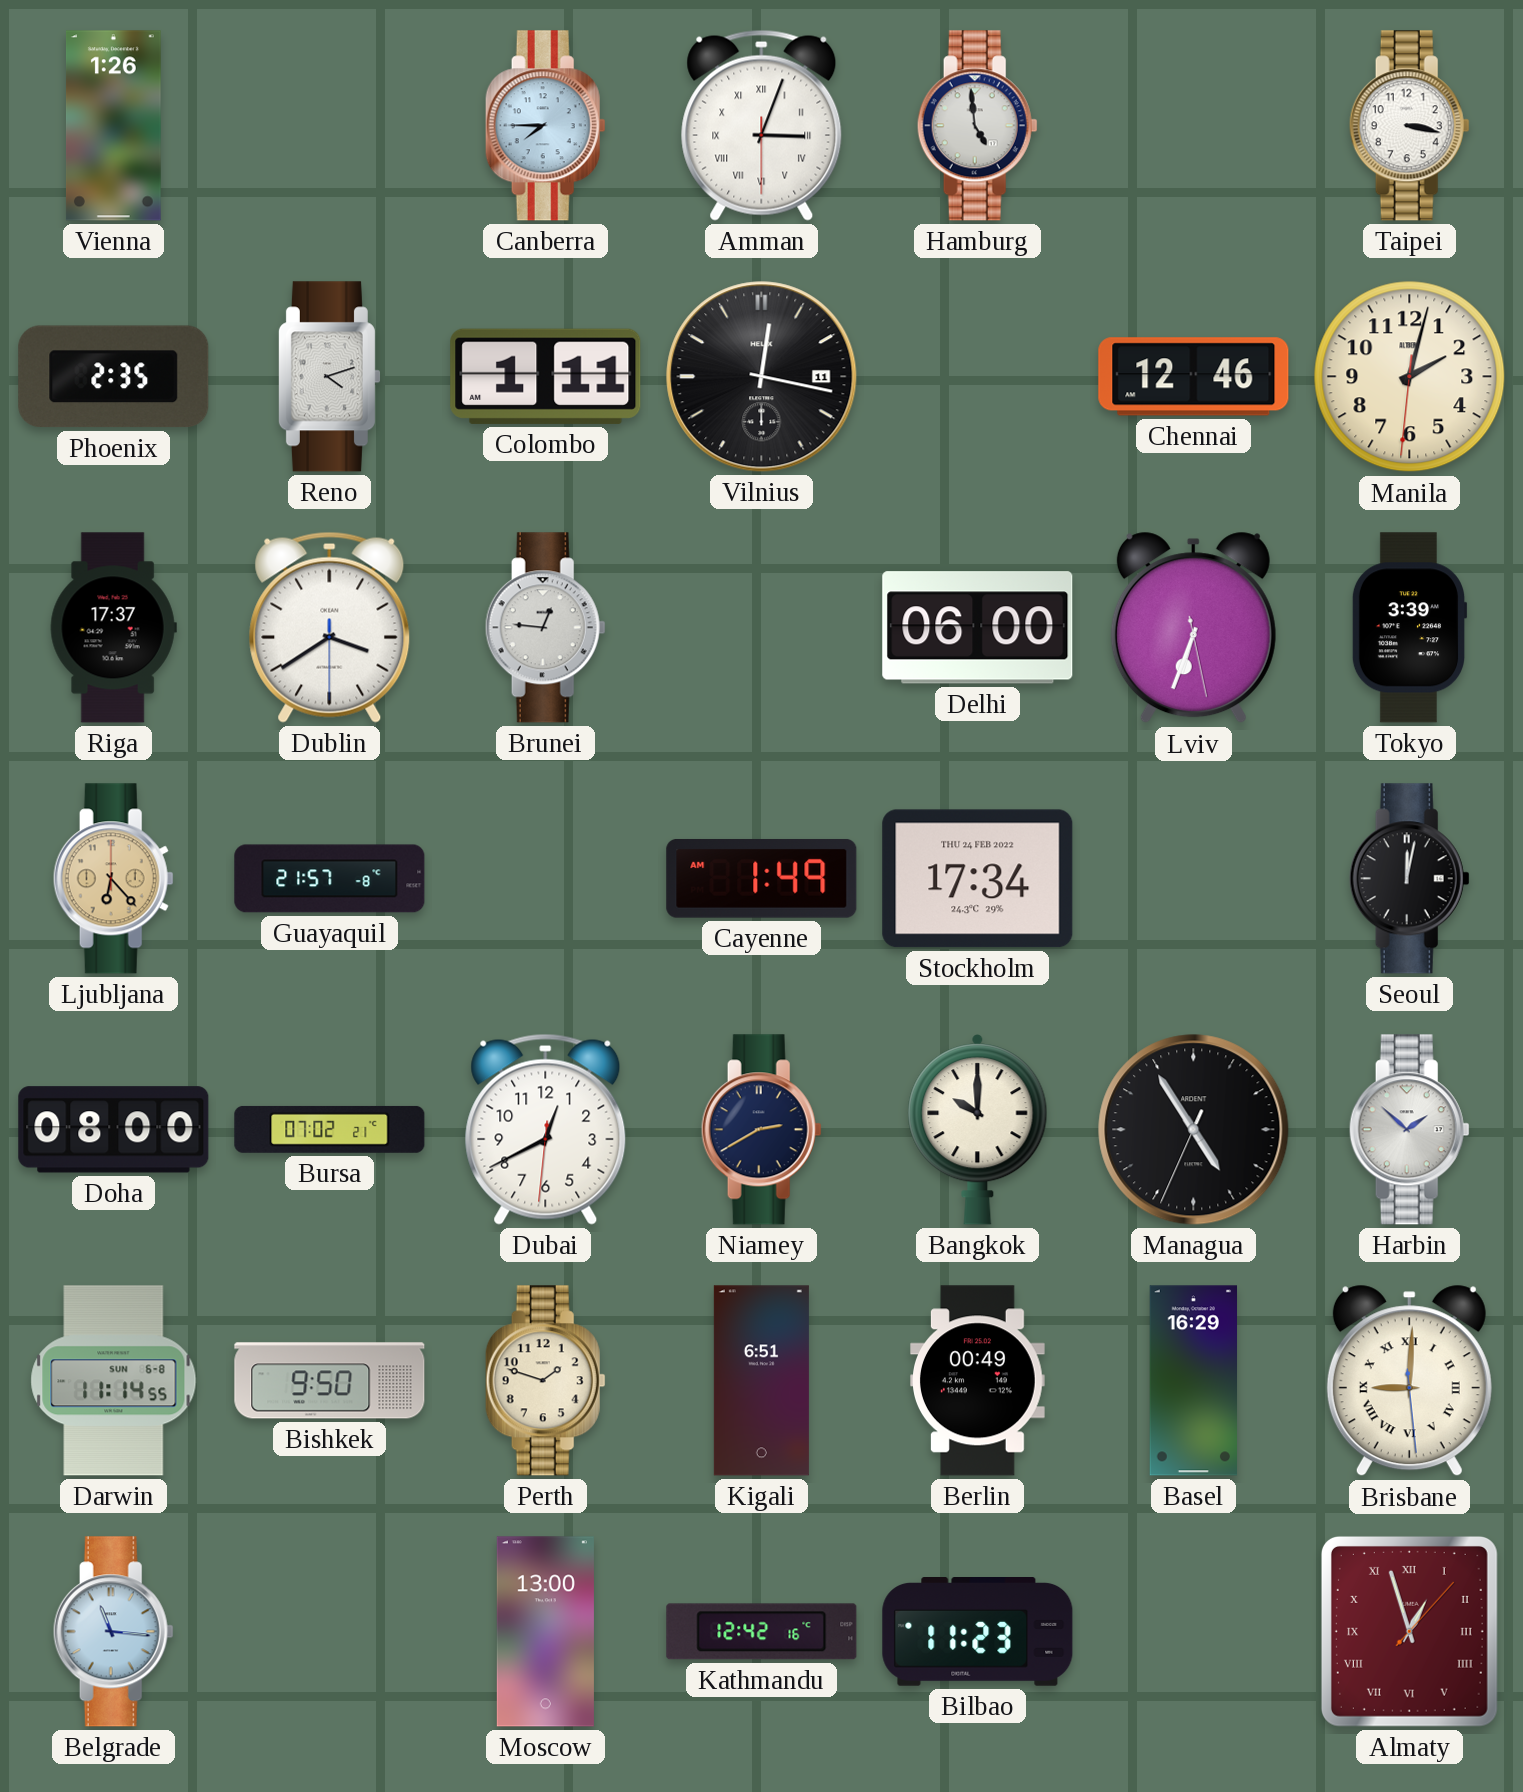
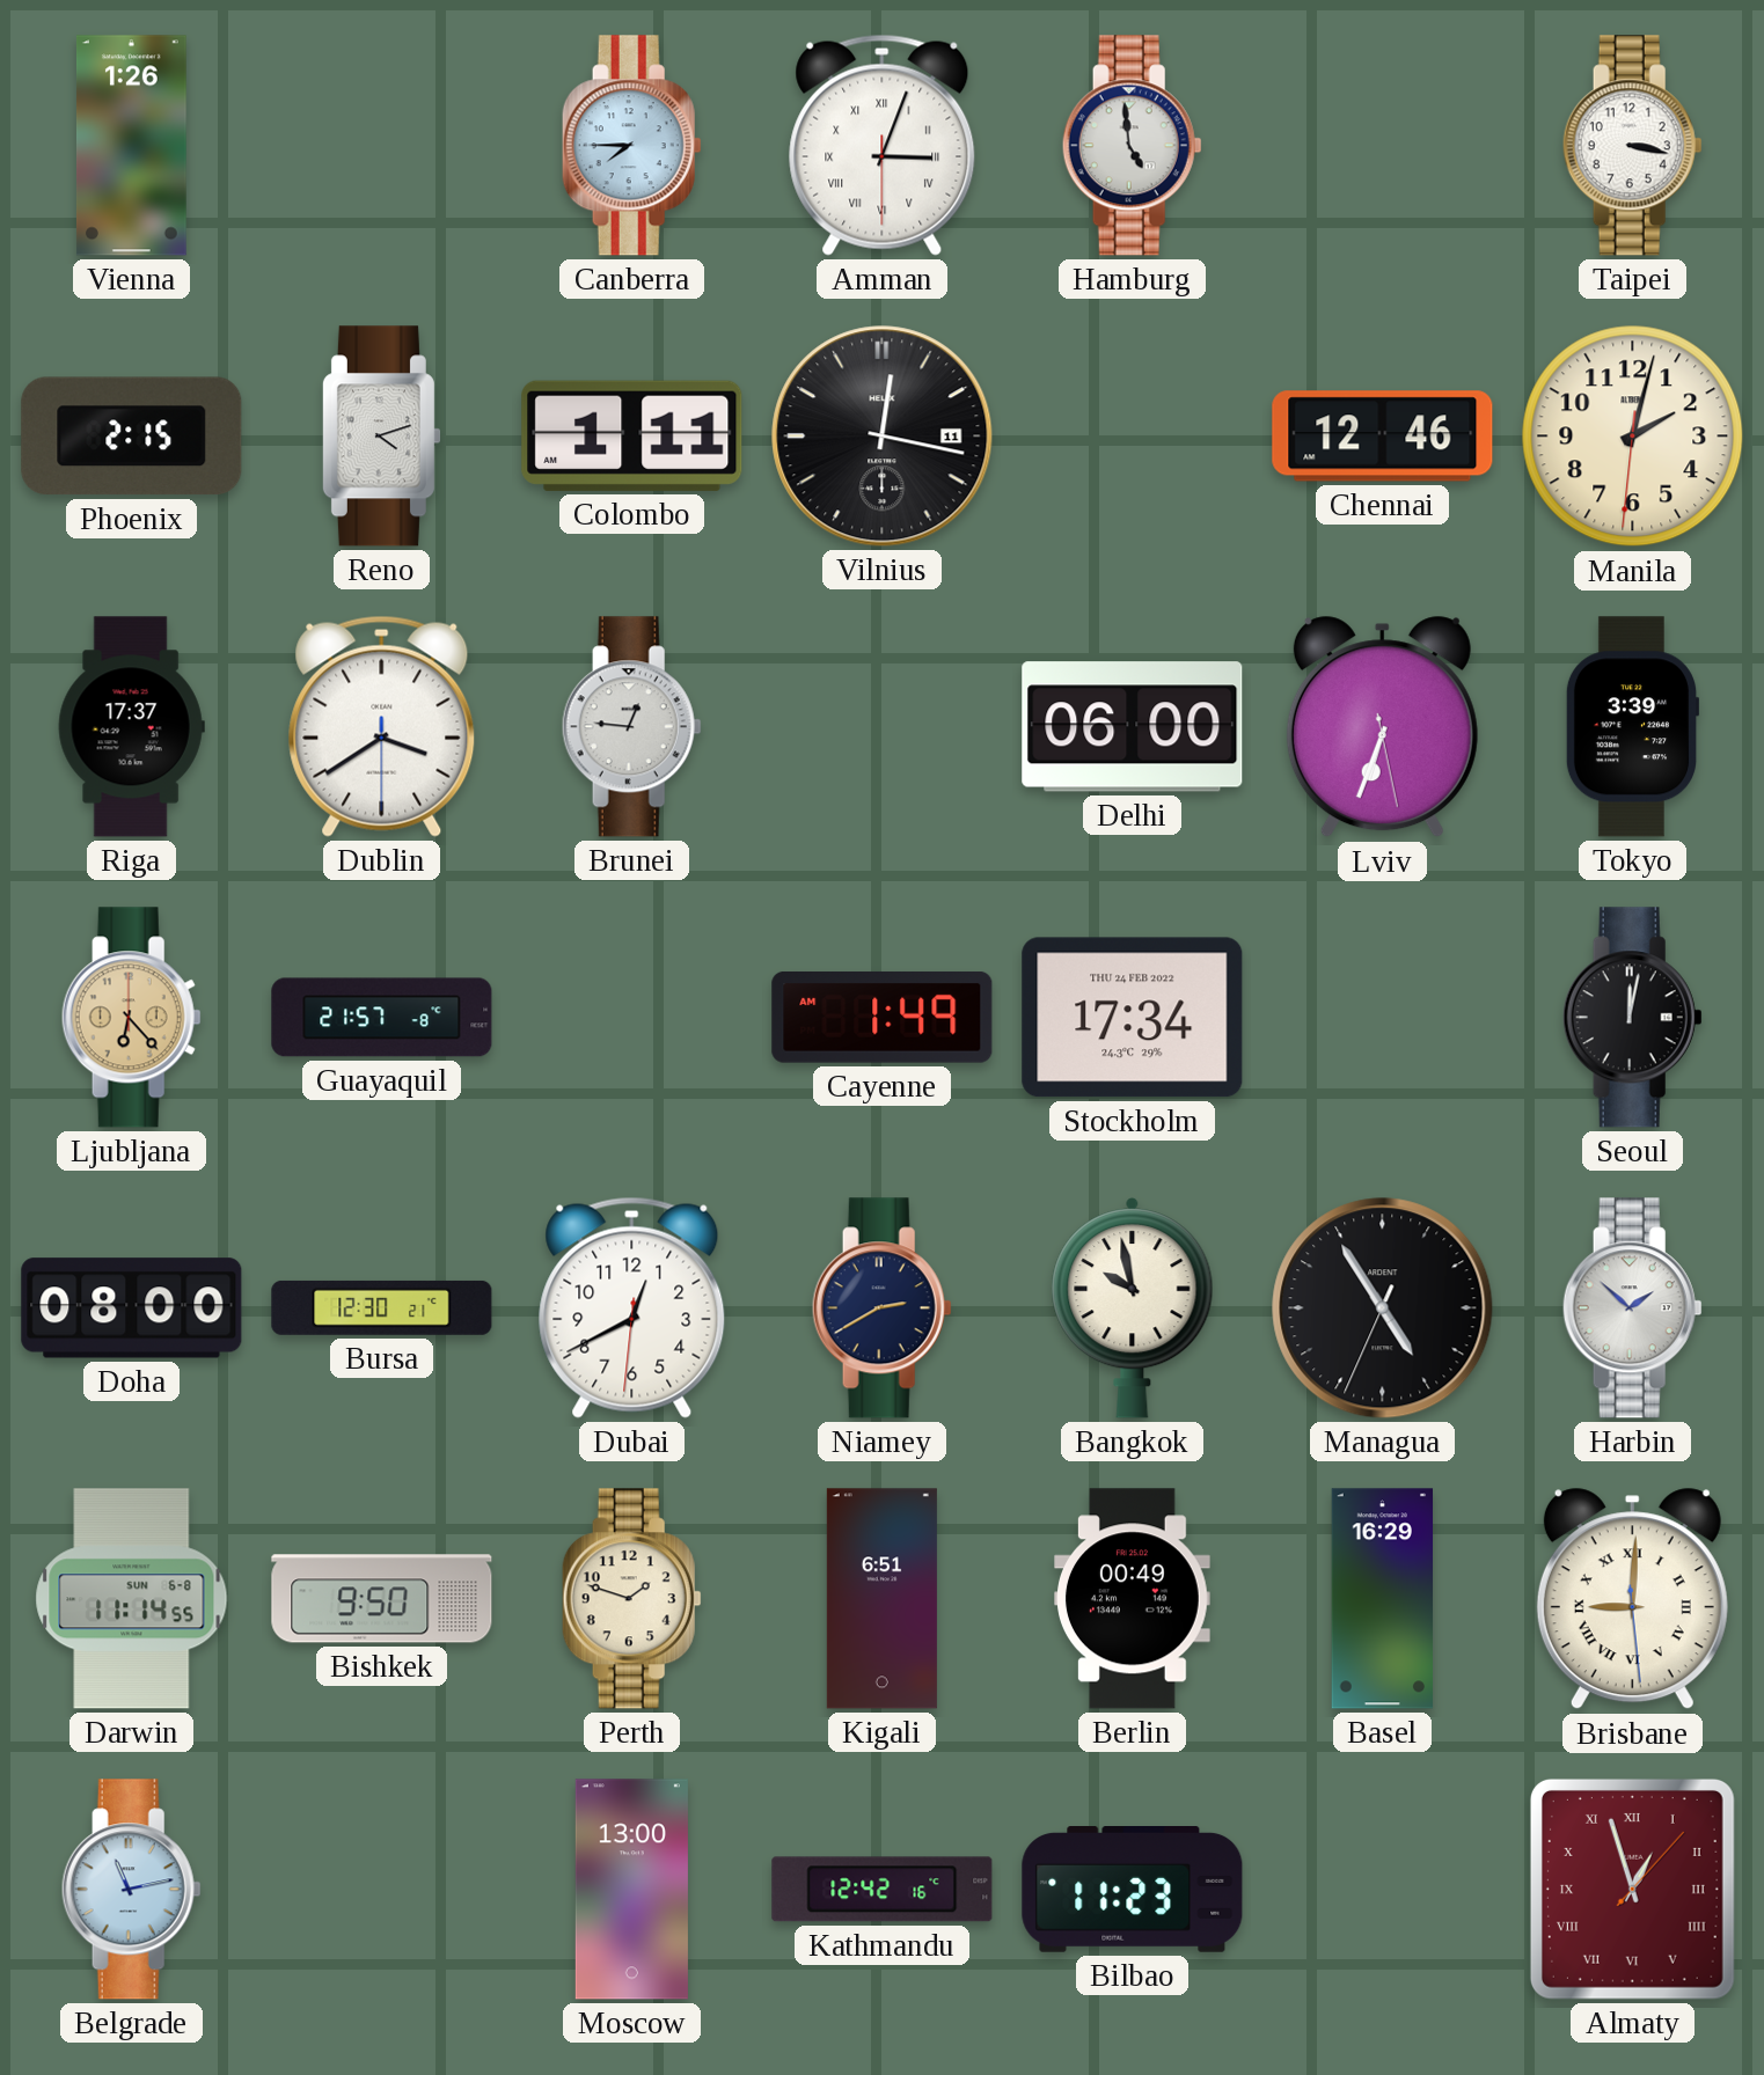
Phoenix: 2:35 -> 2:15 (132, 437)
Bursa: 07:02 -> 12:30 (382, 1307)
Bangkok: 10:00 -> 9:58 (1133, 1308)
Belgrade: 11:16 -> 11:13 (131, 1890)
